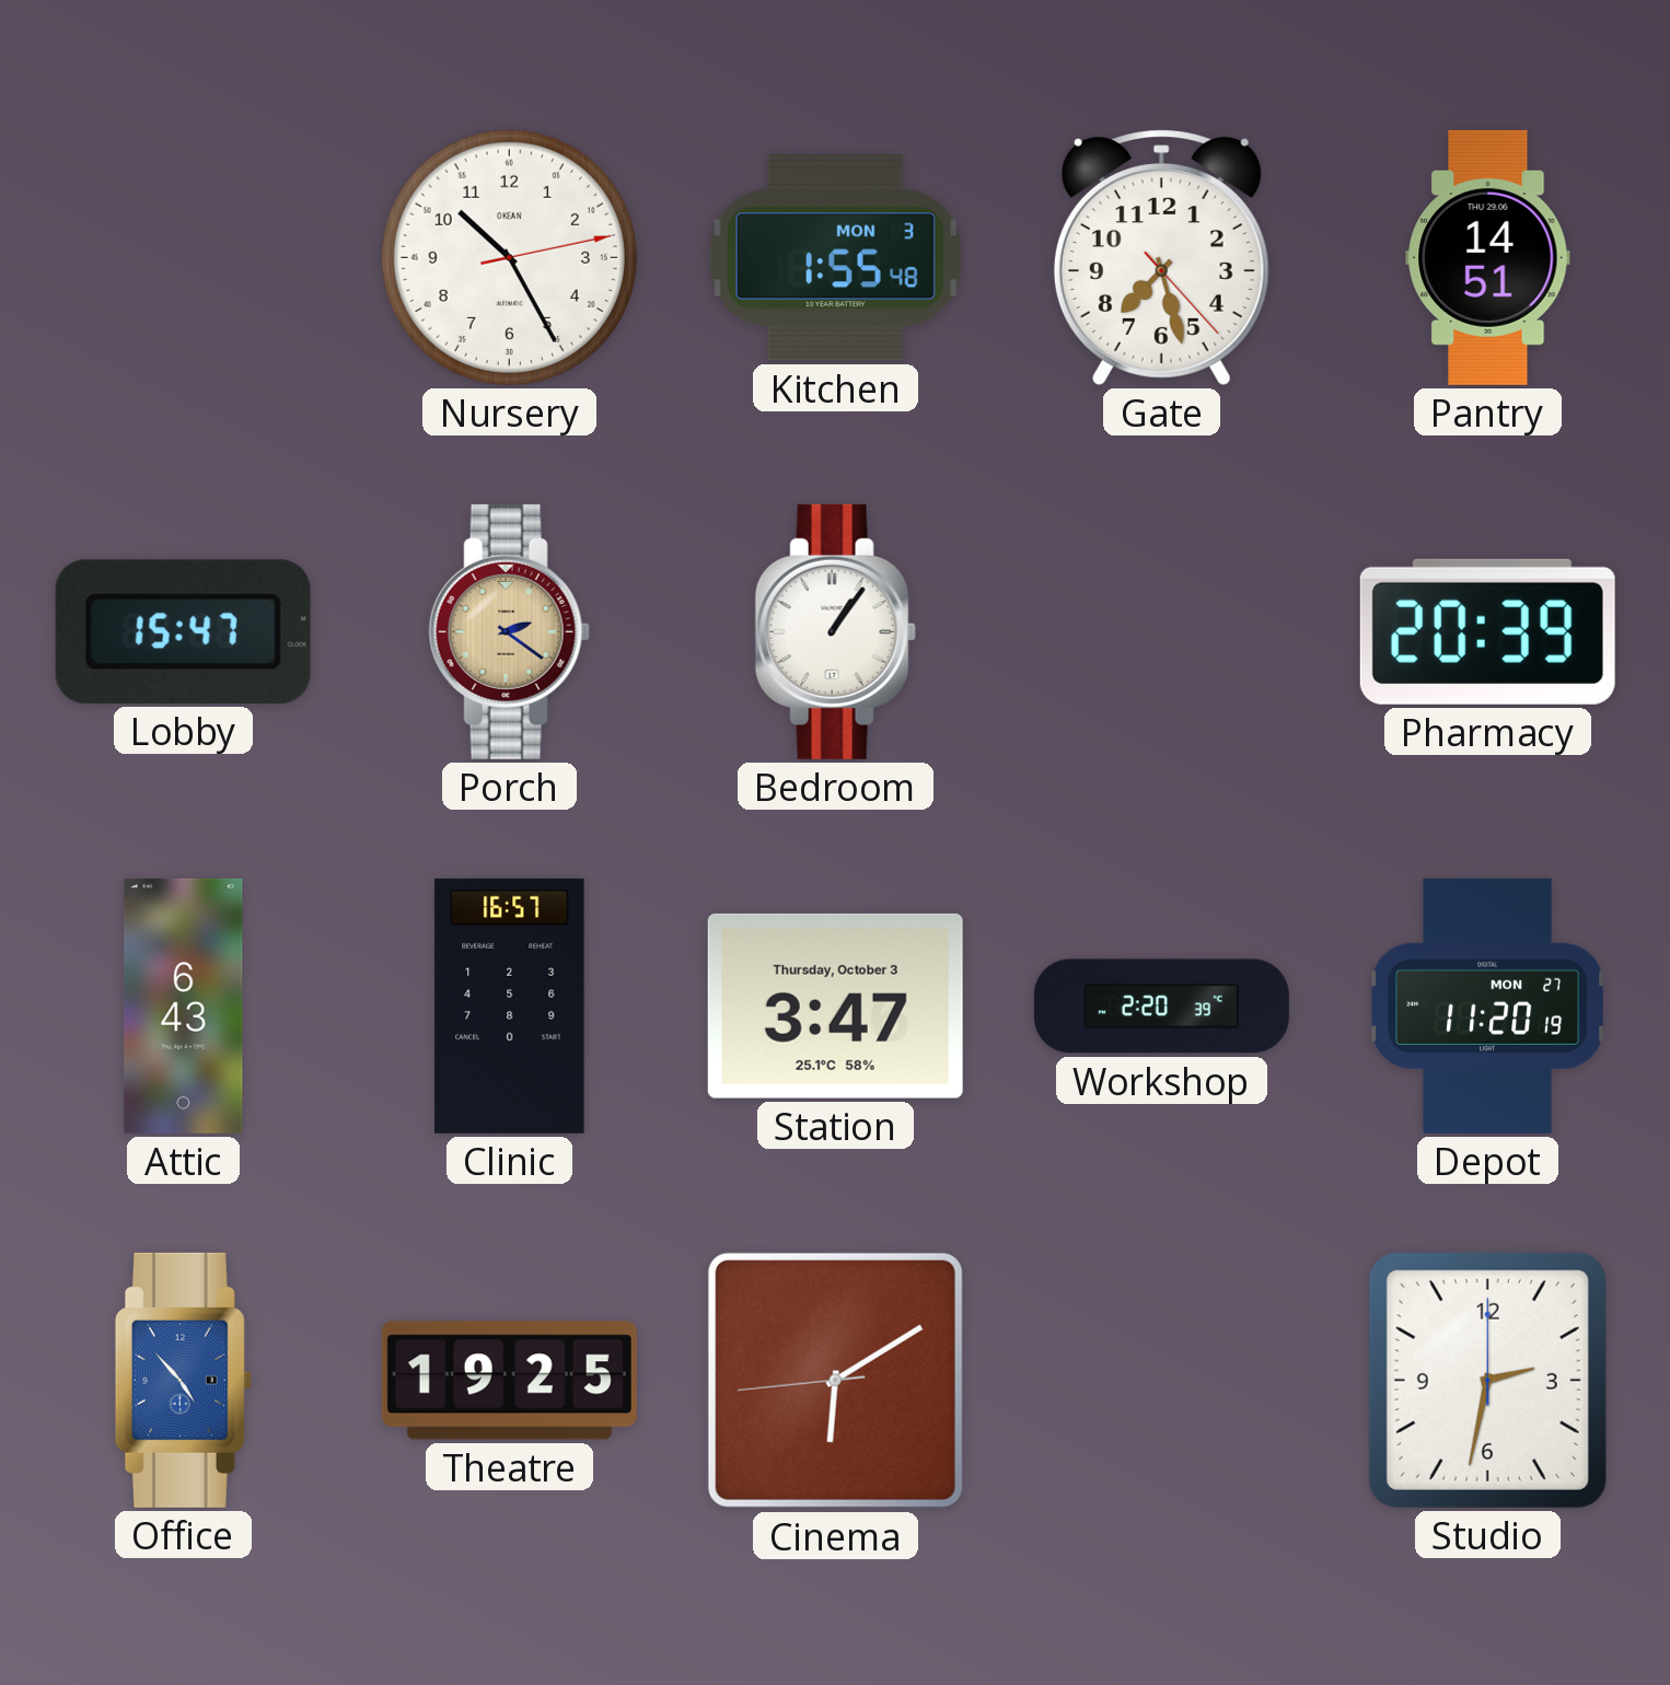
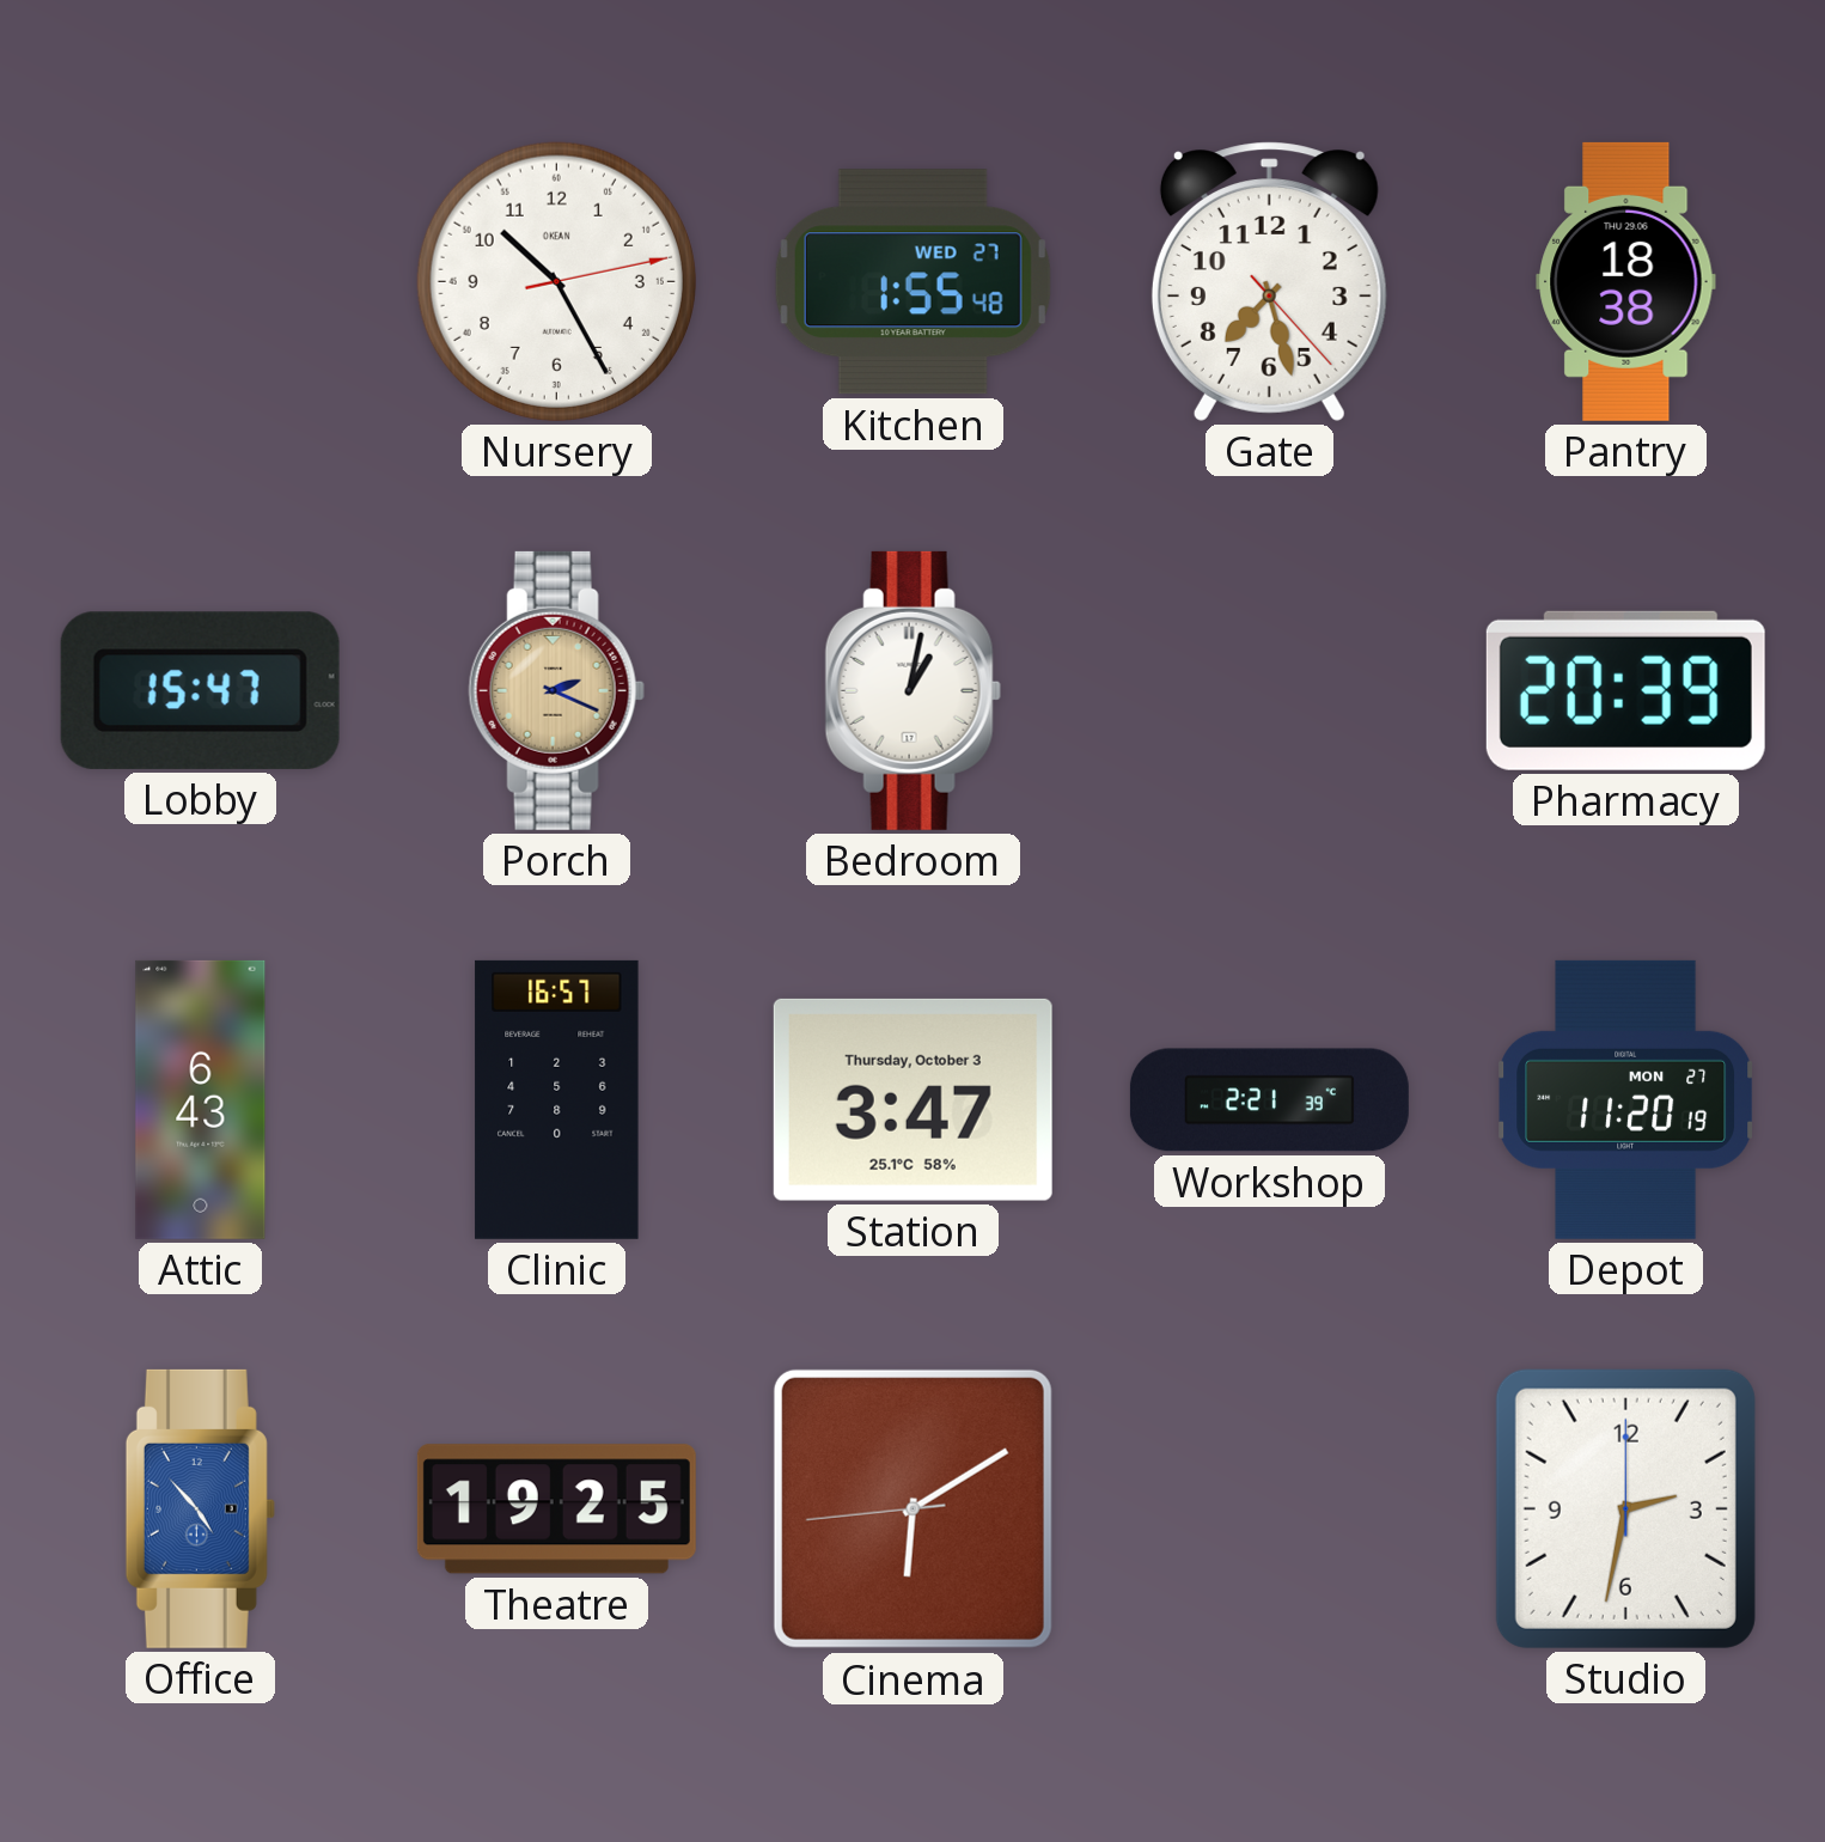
Kitchen date: MON 3 -> WED 27 (912, 282)
Pantry: 14:51 -> 18:38 (1626, 281)
Porch: 2:21 -> 2:19 (556, 690)
Bedroom: 1:06 -> 1:02 (912, 690)
Workshop: 2:20 -> 2:21 (1269, 1100)
